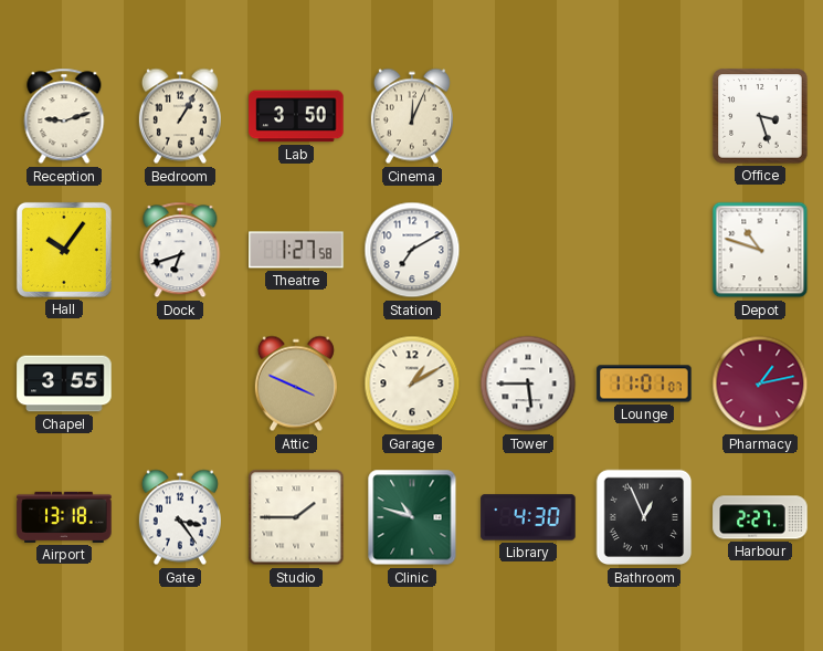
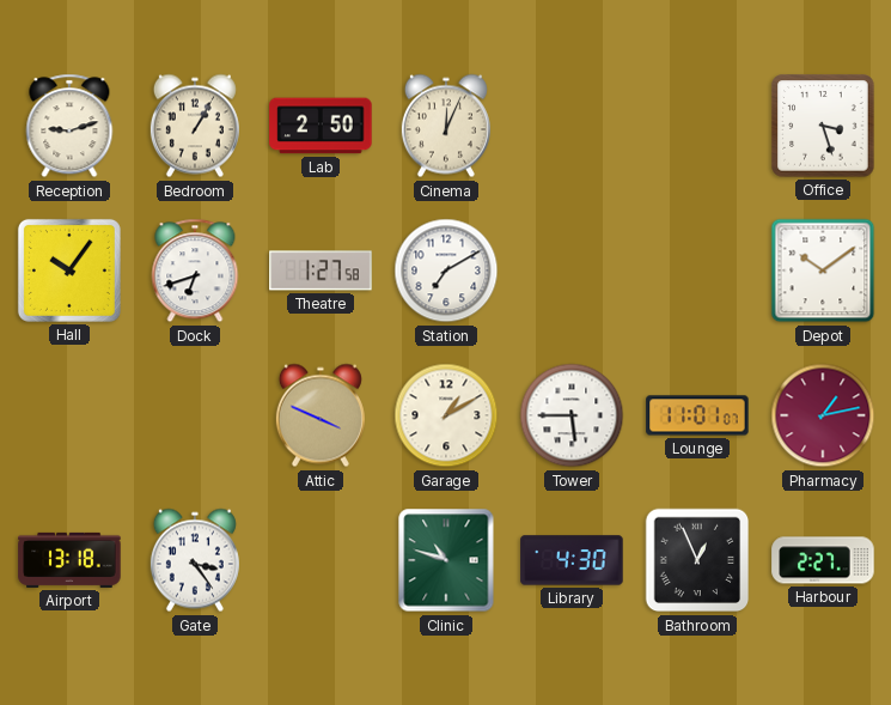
Lab: 3:50 -> 2:50 (321, 126)
Depot: 10:48 -> 10:09 (823, 271)
Chapel: 3:55 -> none (64, 384)
Studio: 1:45 -> none (296, 517)
